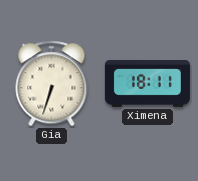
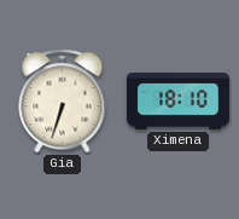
Ximena: 18:11 -> 18:10 (177, 102)
